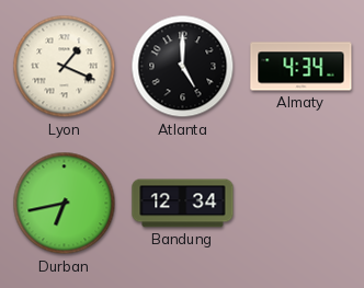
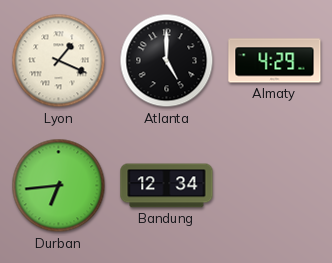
Almaty: 4:34 -> 4:29 (275, 61)
Durban: 6:43 -> 6:44 (59, 186)
